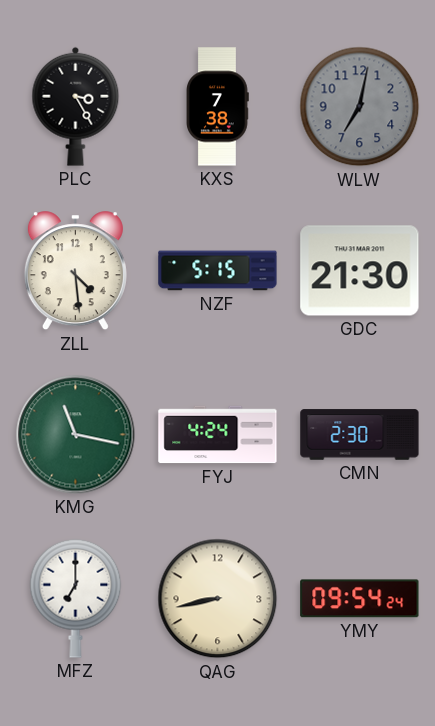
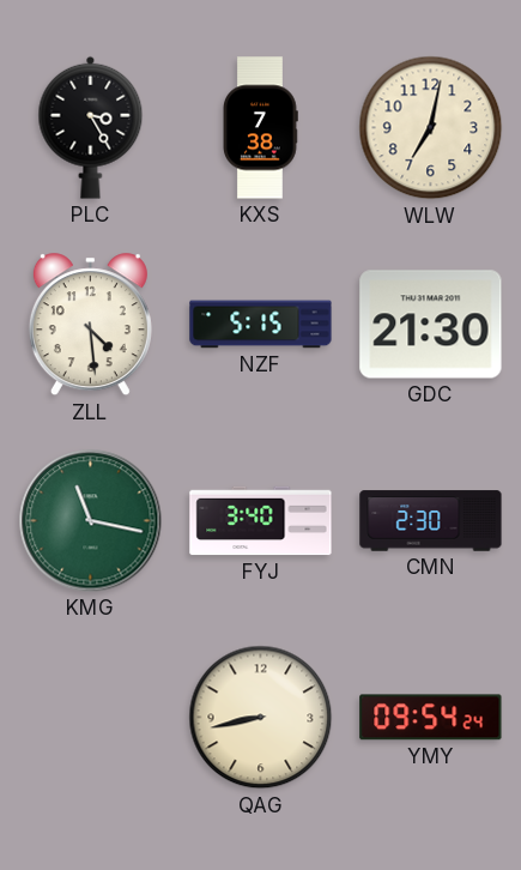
WLW dial: grey -> cream (431, 128)
FYJ: 4:24 -> 3:40 (261, 521)
MFZ: 7:00 -> none (76, 598)
